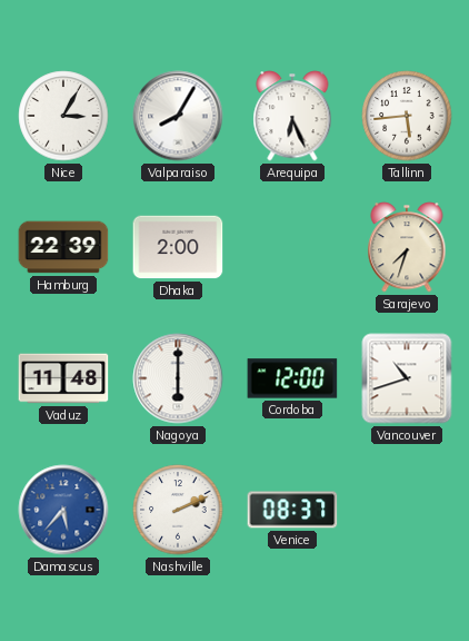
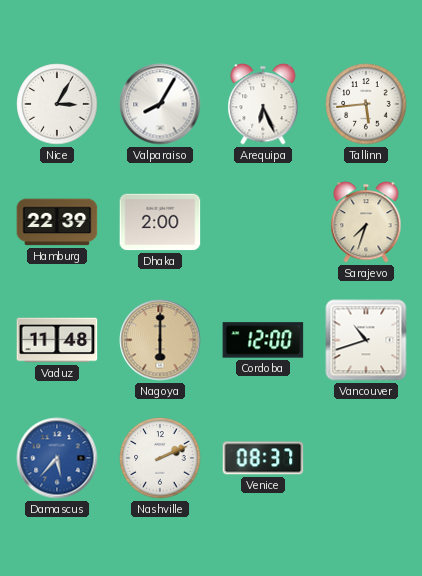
Nagoya dial: white -> champagne (160, 340)
